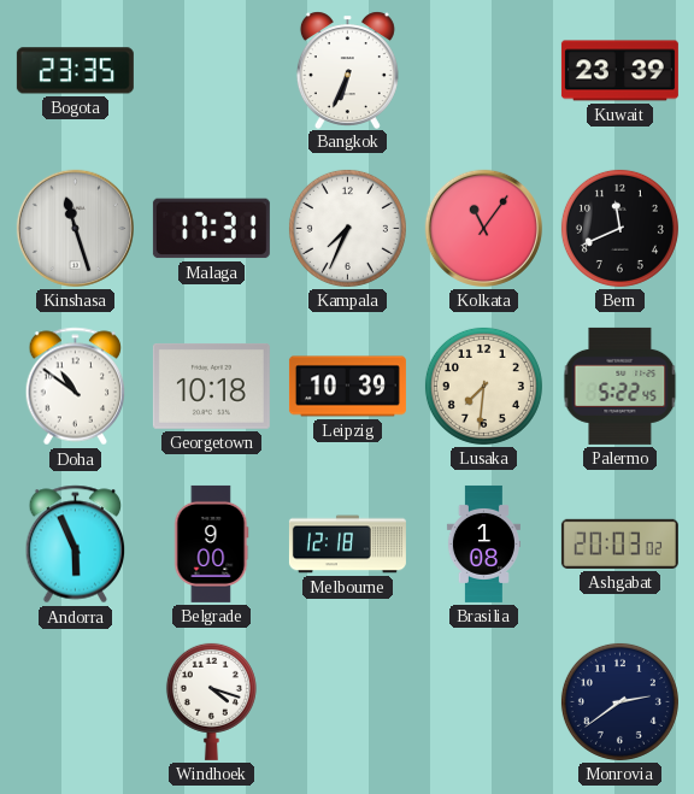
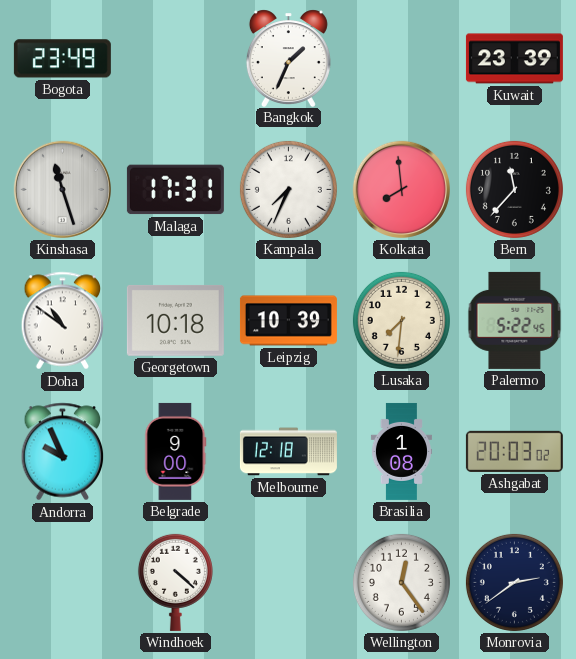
Bogota: 23:35 -> 23:49 (62, 59)
Bangkok: 6:34 -> 1:34 (288, 58)
Kolkata: 11:06 -> 7:59 (401, 189)
Bern: 11:41 -> 11:37 (514, 189)
Andorra: 5:56 -> 9:56 (63, 452)
Windhoek: 4:18 -> 4:22 (175, 582)
Wellington: none -> 12:24 (401, 582)
